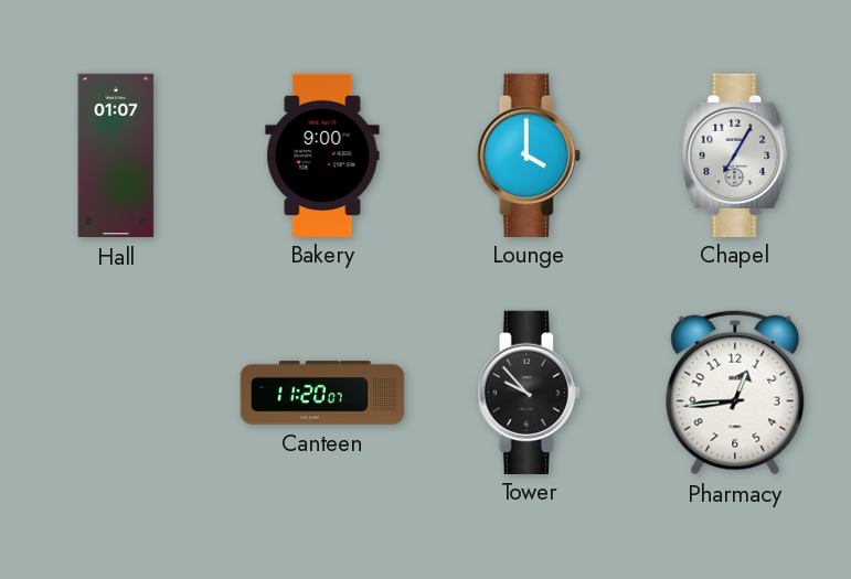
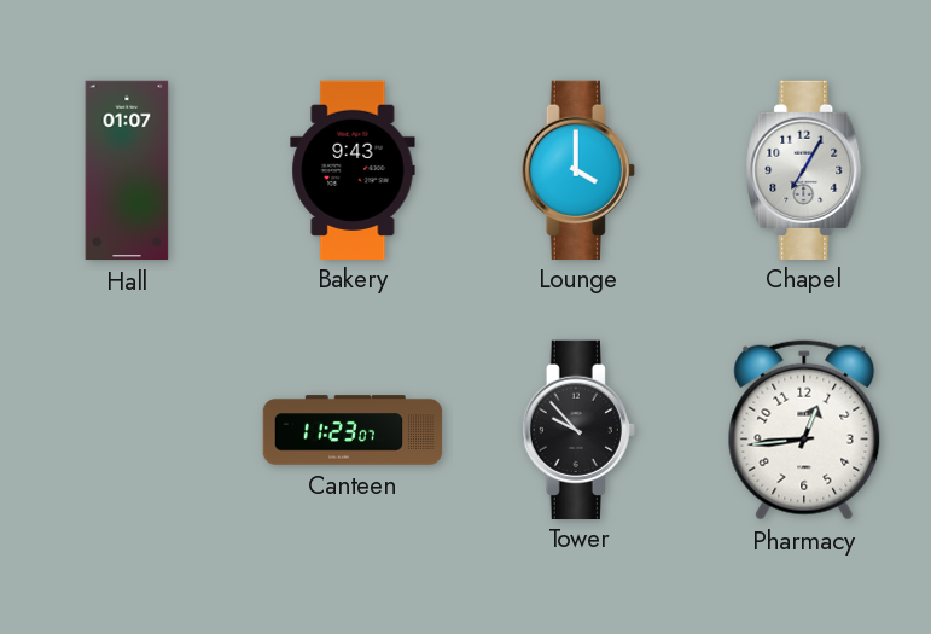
Bakery: 9:00 -> 9:43 (353, 169)
Canteen: 11:20 -> 11:23 (353, 430)
